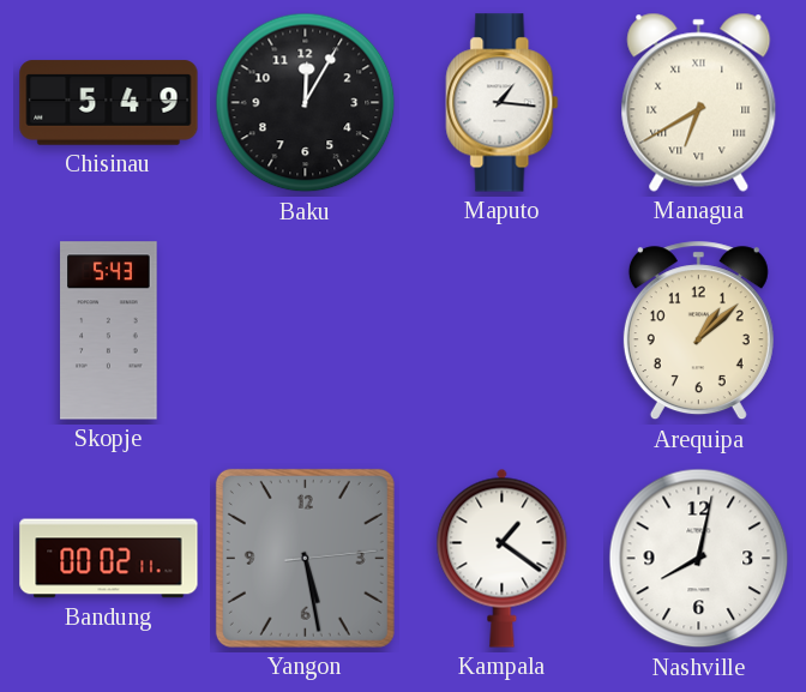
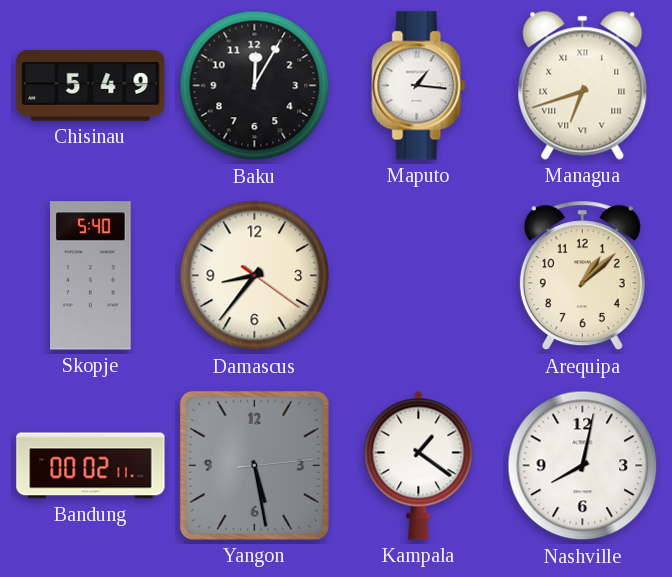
Managua: 6:40 -> 6:42 (583, 85)
Skopje: 5:43 -> 5:40 (91, 276)
Damascus: none -> 8:36 (255, 276)
